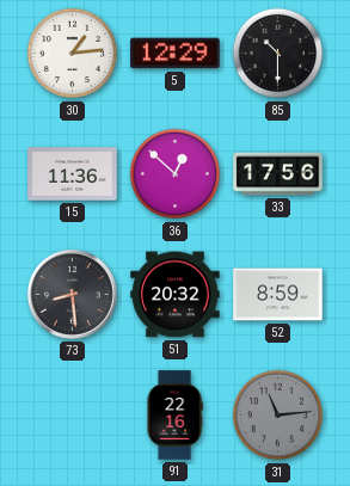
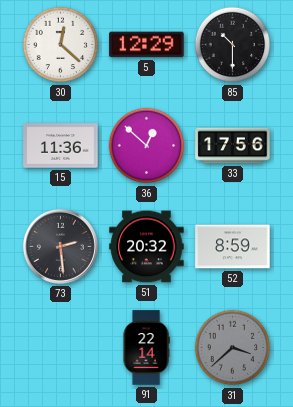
30: 1:14 -> 12:22 (61, 45)
73: 8:29 -> 2:29 (60, 246)
91: 22:16 -> 22:14 (146, 348)
31: 11:14 -> 3:38 (233, 348)
